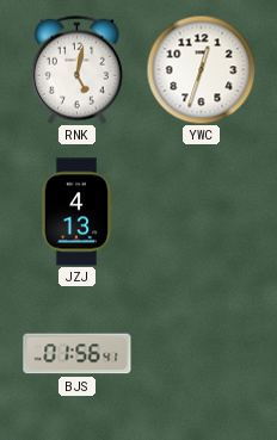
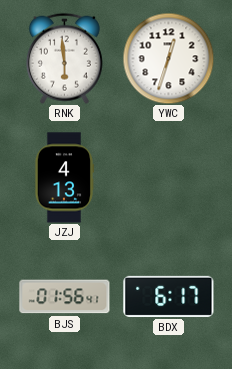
RNK: 5:02 -> 5:59 (64, 58)
BDX: none -> 6:17 (169, 296)
